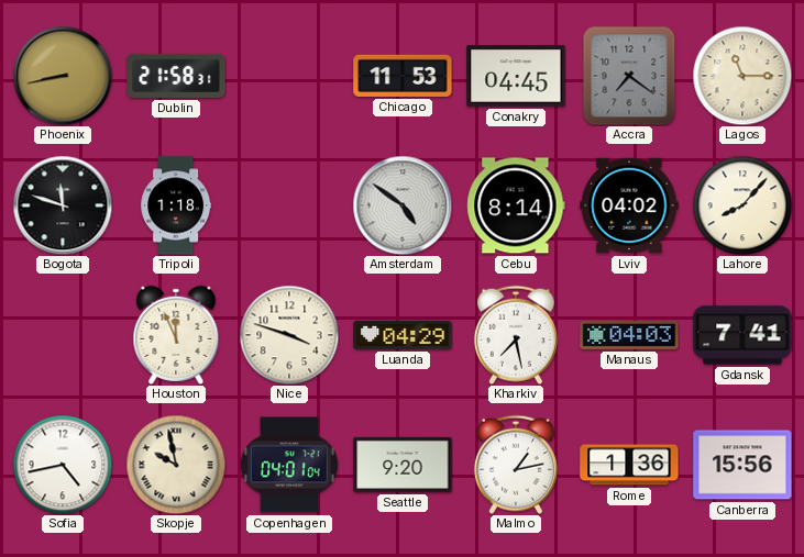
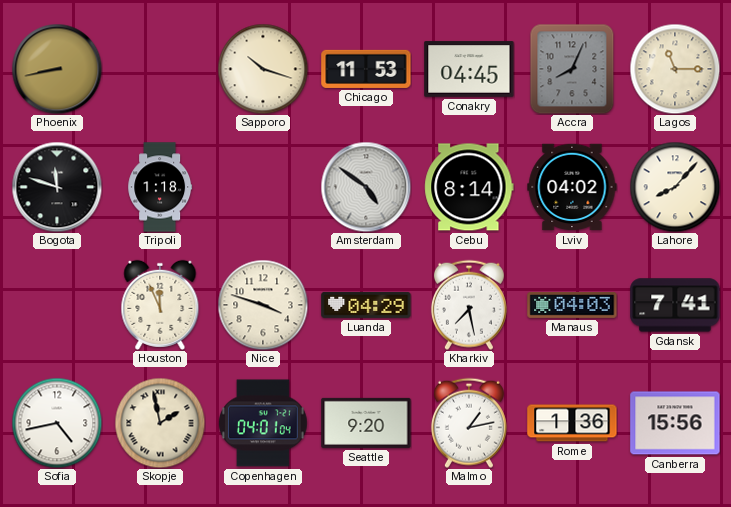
Dublin: 21:58 -> none (176, 76)
Sapporo: none -> 10:18 (263, 69)
Accra: 7:21 -> 8:04 (572, 69)
Skopje: 9:58 -> 1:58 (160, 423)
